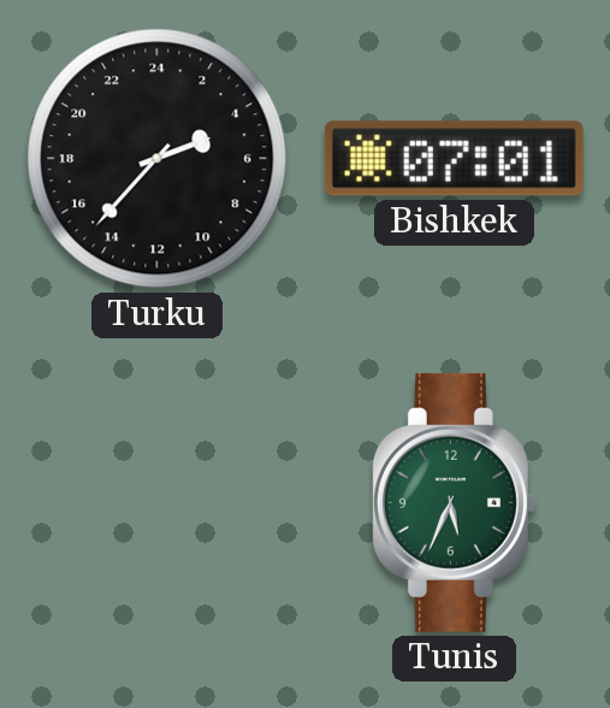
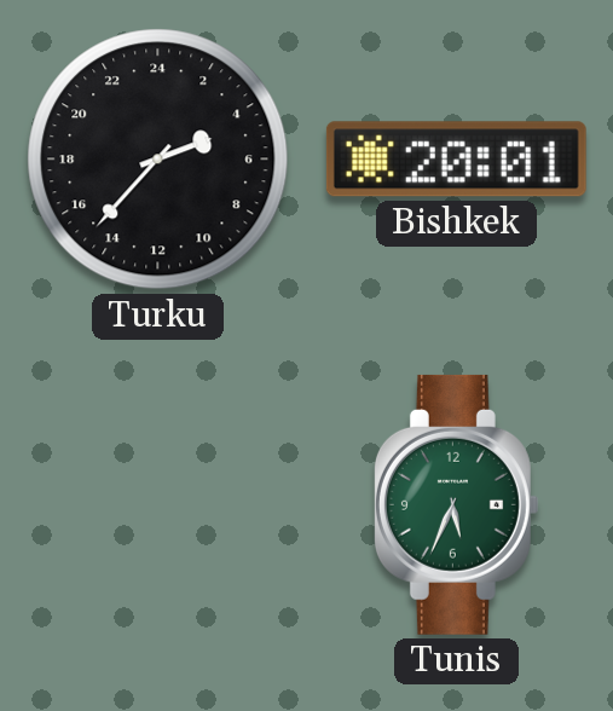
Bishkek: 07:01 -> 20:01 (456, 160)
